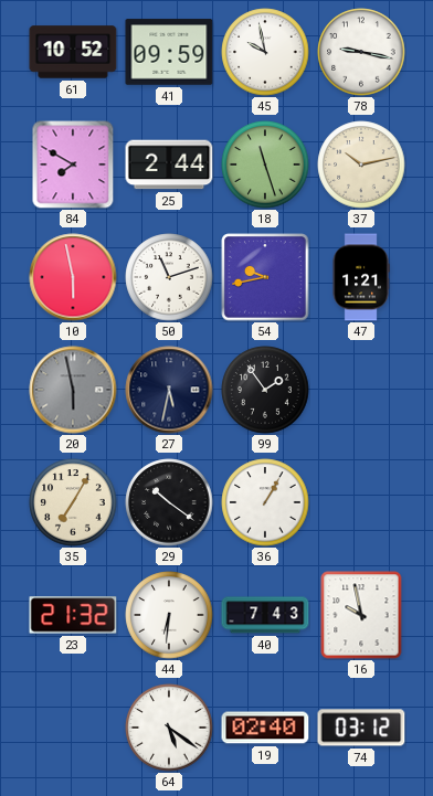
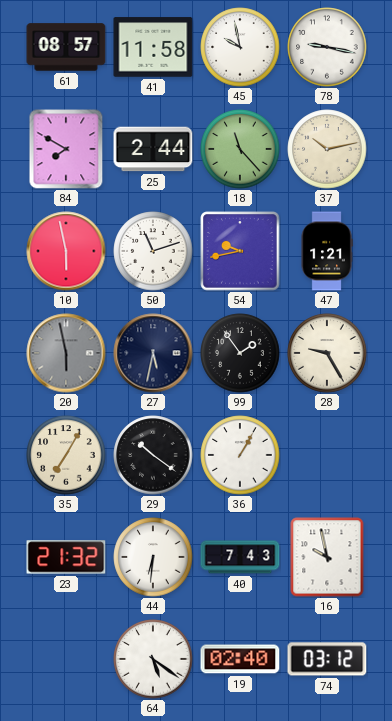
61: 10:52 -> 08:57 (66, 47)
41: 09:59 -> 11:58 (153, 47)
18: 11:27 -> 11:23 (240, 149)
28: none -> 9:25 (327, 353)
